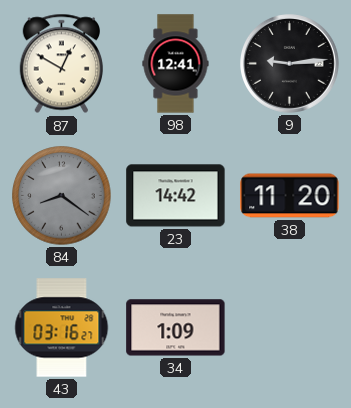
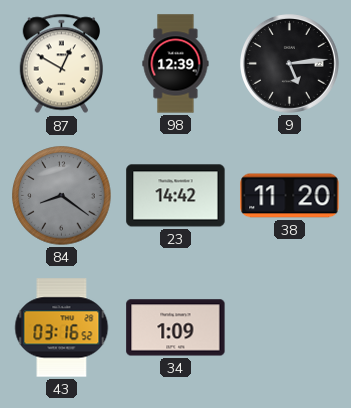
98: 12:41 -> 12:39 (176, 64)
9: 9:14 -> 5:14 (290, 64)
43: 03:16:27 -> 03:16:52 (62, 328)
